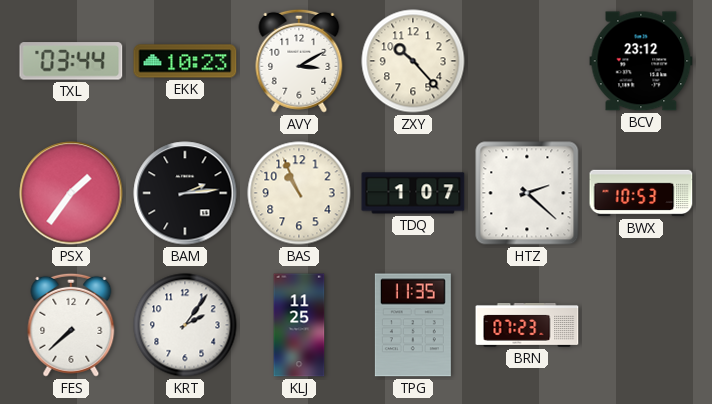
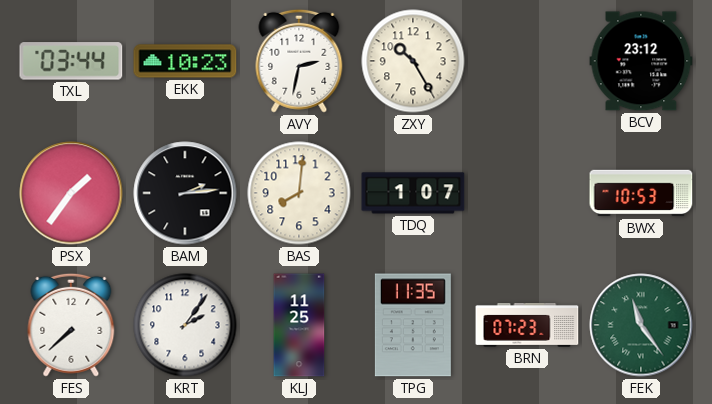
AVY: 3:10 -> 2:32 (299, 61)
ZXY: 10:23 -> 10:25 (413, 61)
BAS: 10:56 -> 8:01 (299, 193)
HTZ: 2:22 -> none (527, 193)
FEK: none -> 11:24 (641, 325)
